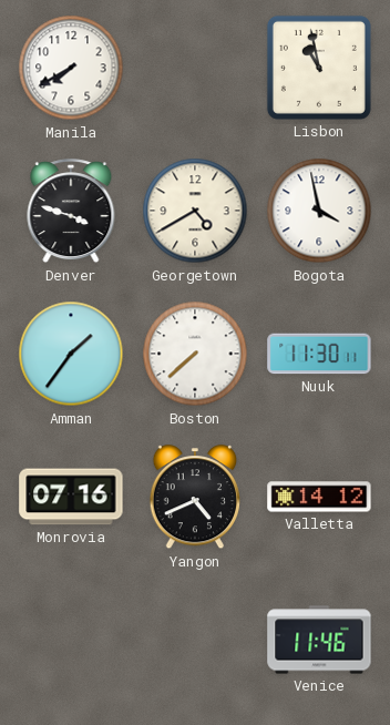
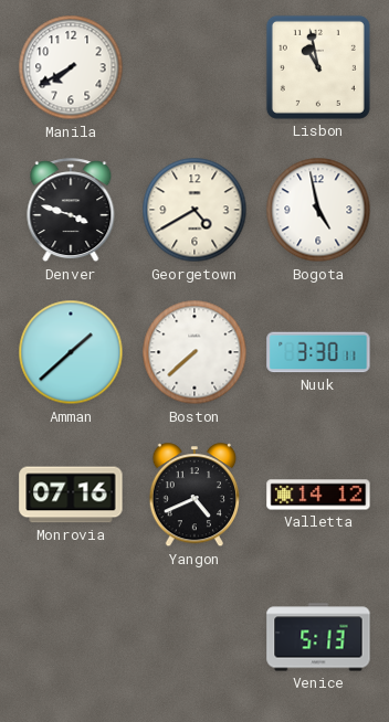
Bogota: 3:58 -> 4:58 (318, 210)
Amman: 1:36 -> 1:38 (71, 352)
Nuuk: 11:30 -> 3:30 (318, 352)
Venice: 11:46 -> 5:13 (318, 637)
